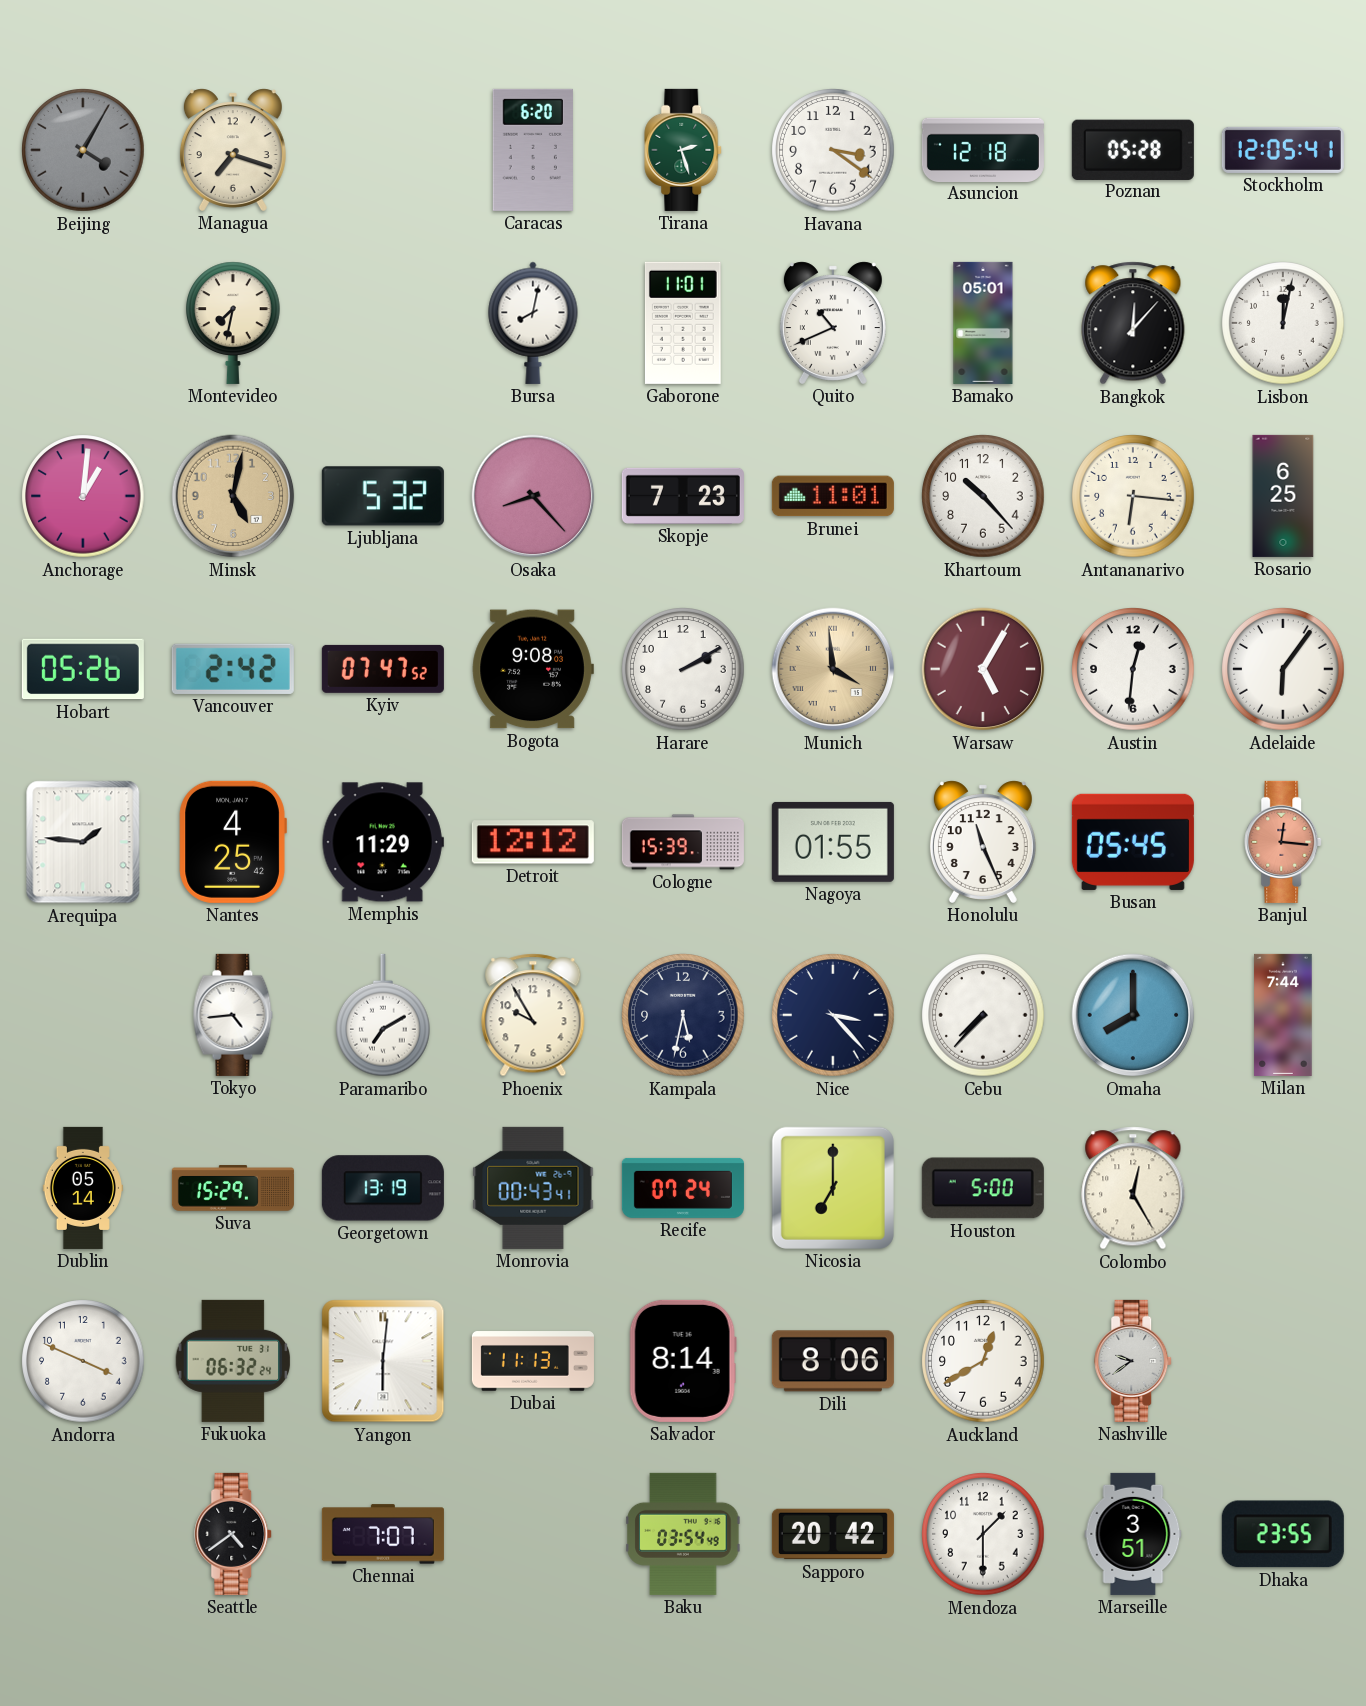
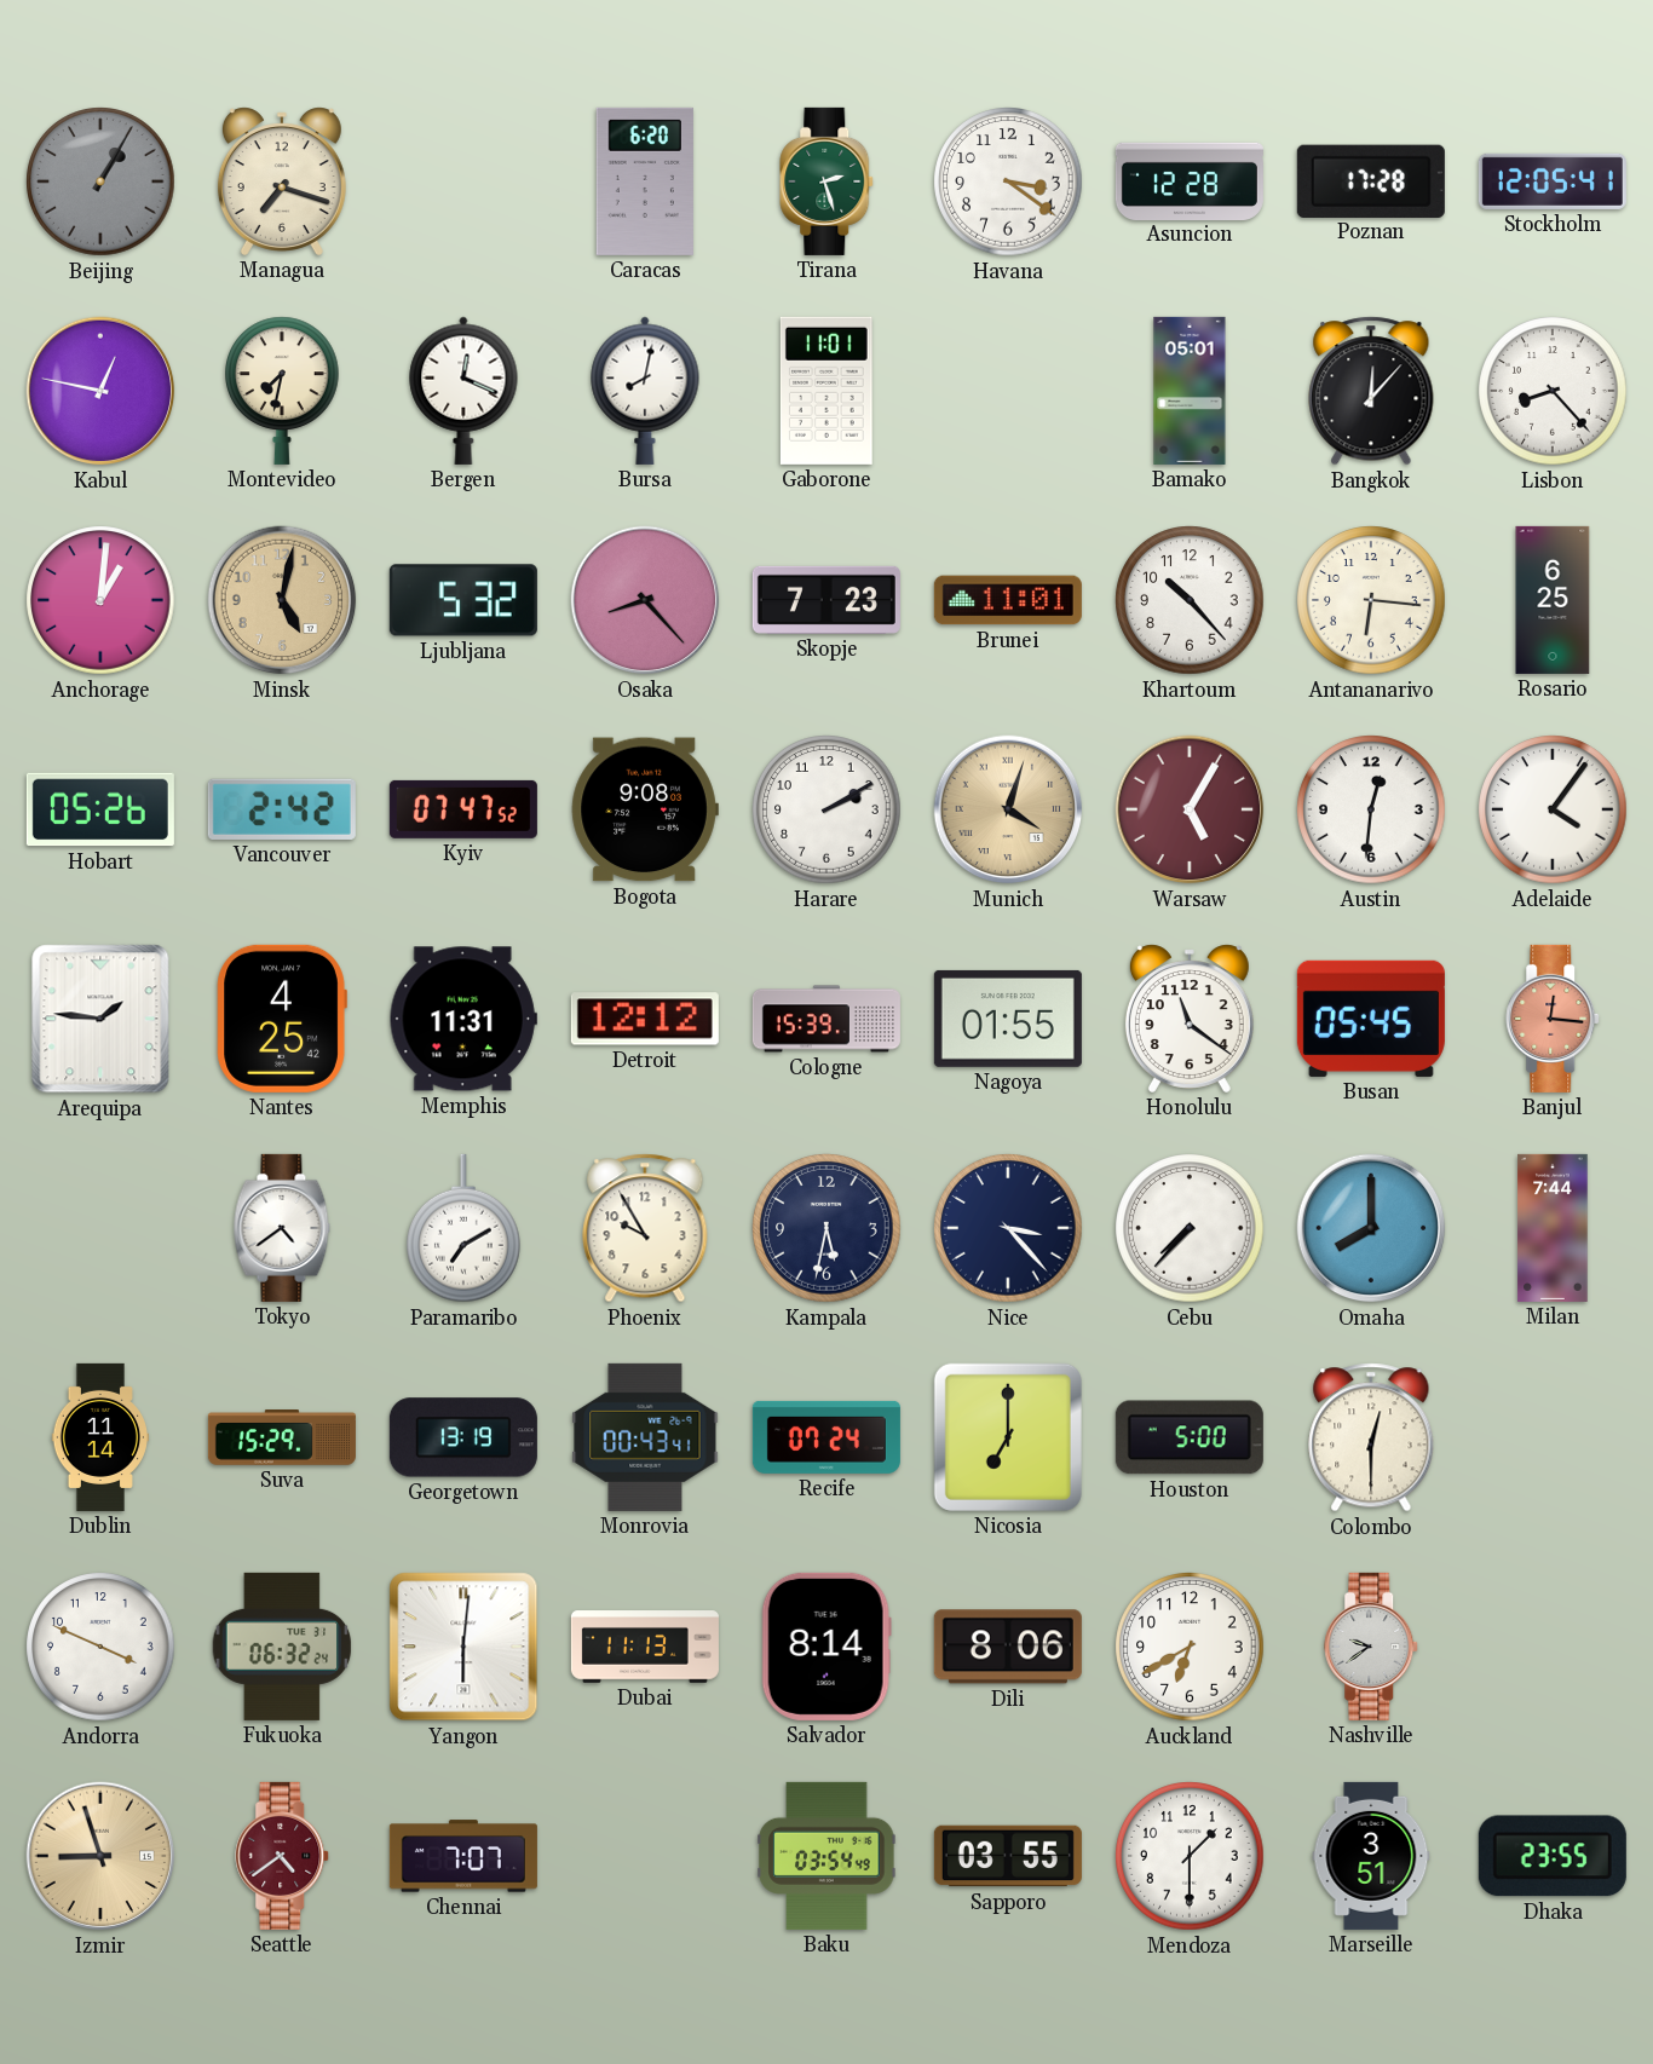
Beijing: 4:05 -> 1:05 (100, 181)
Asuncion: 12:18 -> 12:28 (1190, 180)
Poznan: 05:28 -> 17:28 (1371, 180)
Kabul: none -> 12:47 (100, 391)
Bergen: none -> 12:19 (463, 391)
Quito: 10:41 -> none (833, 323)
Lisbon: 12:02 -> 8:23 (1553, 391)
Munich: 3:59 -> 4:03 (1008, 809)
Adelaide: 6:06 -> 4:06 (1553, 809)
Memphis: 11:29 -> 11:31 (463, 1019)
Honolulu: 11:26 -> 11:21 (1190, 1019)
Tokyo: 4:44 -> 4:39 (282, 1228)
Dublin: 05:14 -> 11:14 (99, 1437)
Colombo: 12:25 -> 12:30 (1371, 1437)
Auckland: 12:40 -> 6:40 (1190, 1647)
Izmir: none -> 8:57 (100, 1856)
Seattle dial: black -> burgundy (283, 1856)
Sapporo: 20:42 -> 03:55 (1008, 1856)
